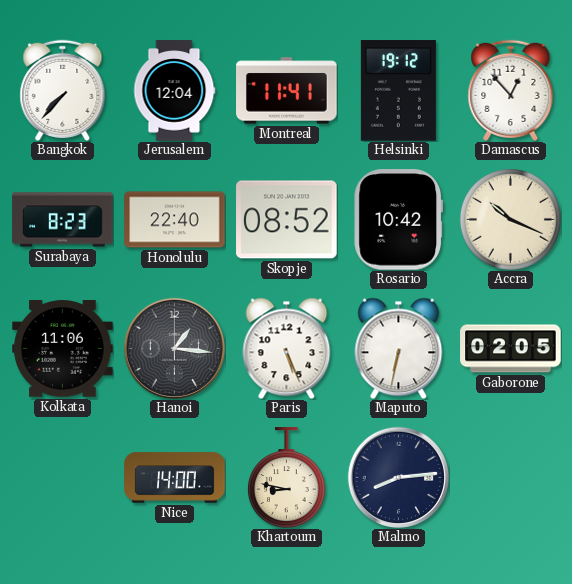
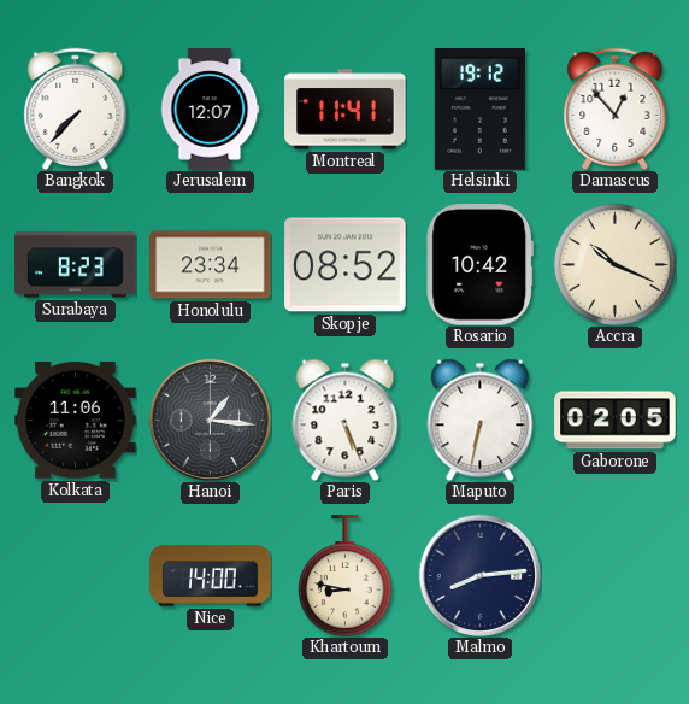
Jerusalem: 12:04 -> 12:07 (210, 110)
Honolulu: 22:40 -> 23:34 (211, 265)
